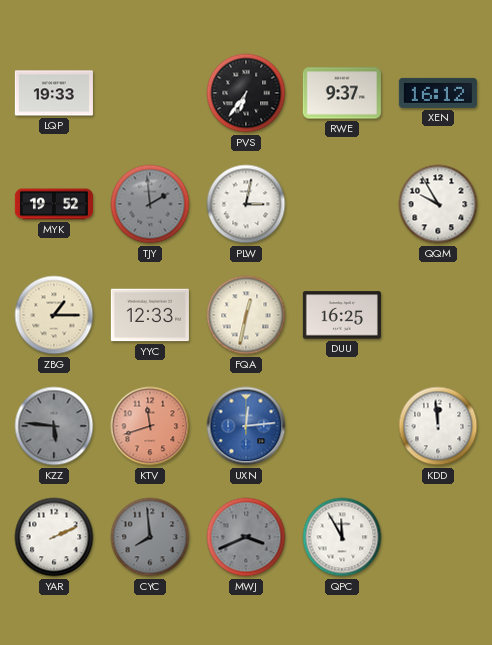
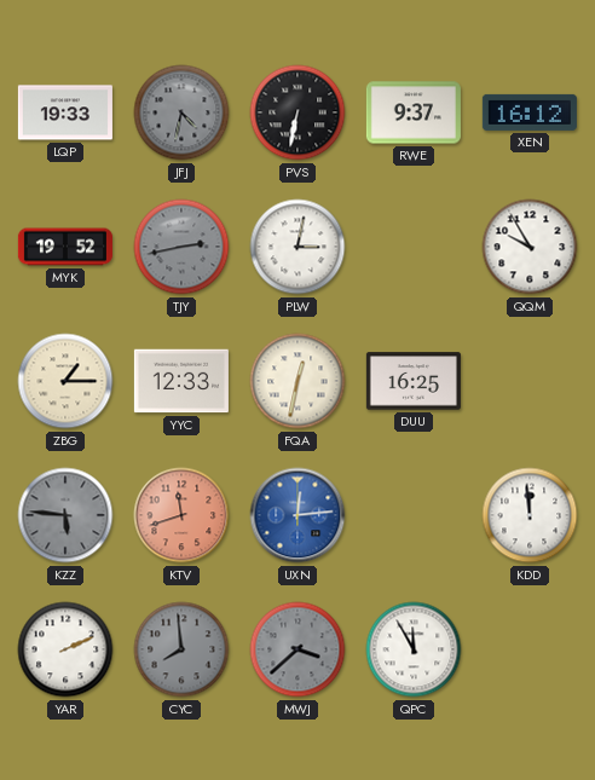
JFJ: none -> 4:32 (181, 112)
PVS: 6:36 -> 6:32 (297, 112)
TJY: 1:59 -> 2:43 (181, 247)
MWJ: 3:41 -> 3:38 (297, 649)
